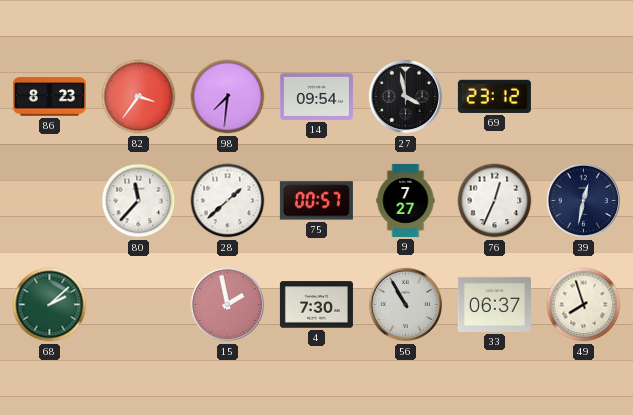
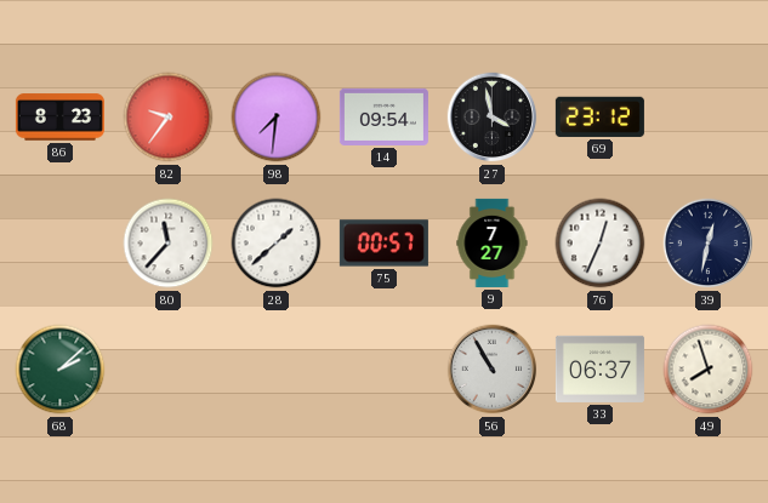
82: 3:36 -> 9:36 (169, 118)
15: 1:58 -> none (228, 305)
4: 7:30 -> none (316, 305)
